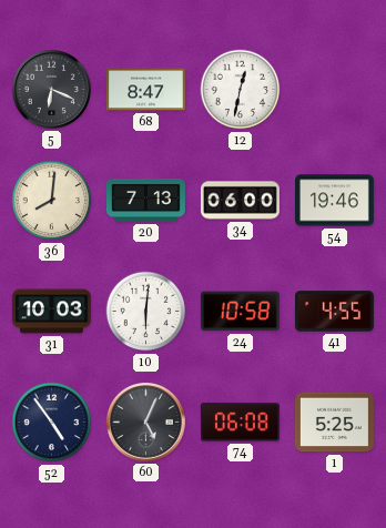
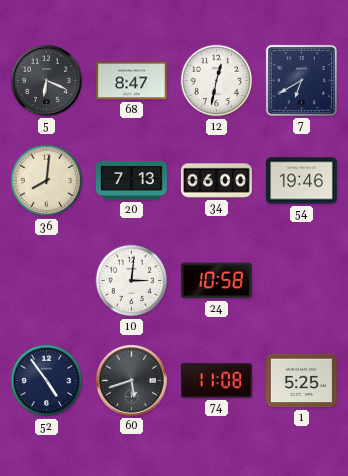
7: none -> 6:40 (301, 80)
31: 10:03 -> none (51, 312)
10: 6:01 -> 3:01 (132, 281)
41: 4:55 -> none (334, 312)
60: 5:04 -> 5:42 (131, 380)
74: 06:08 -> 11:08 (216, 381)
